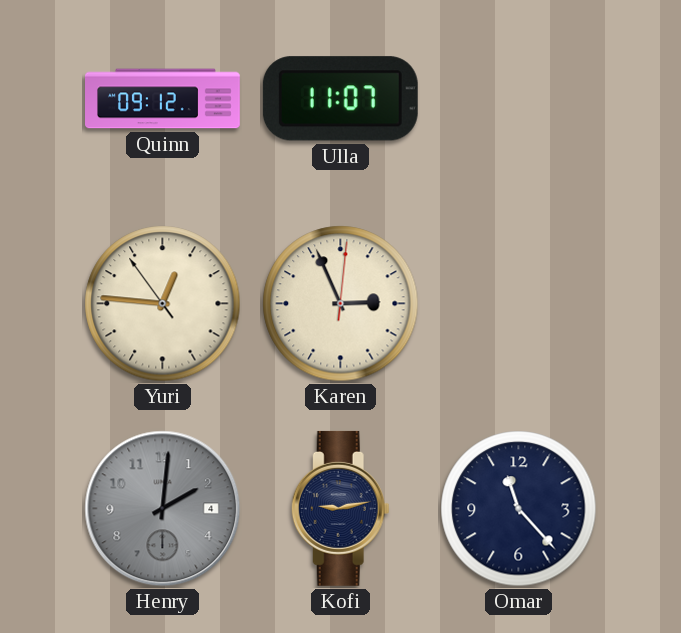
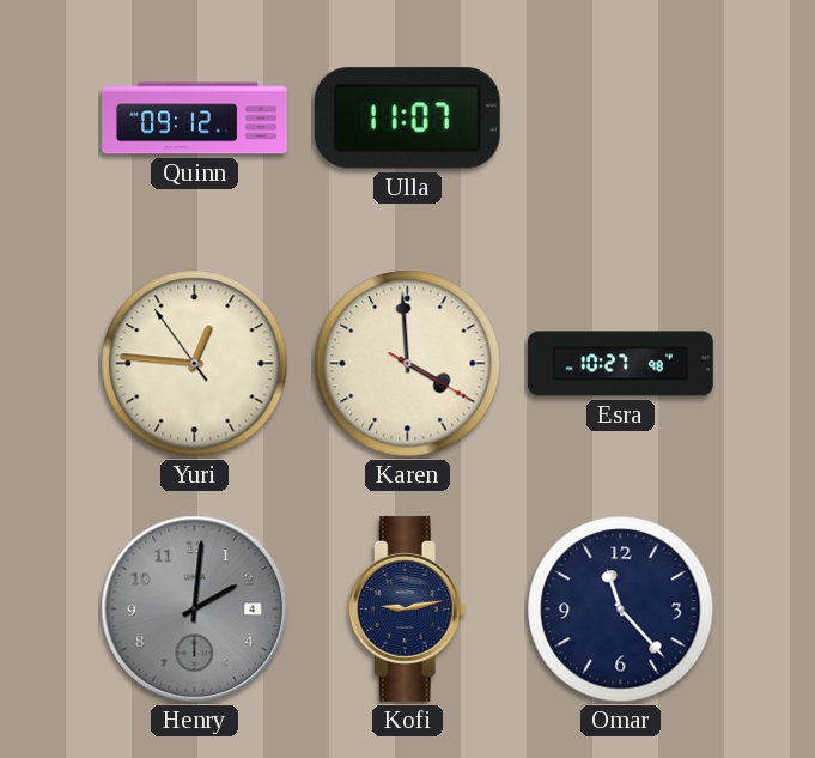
Karen: 2:56 -> 3:59 (408, 364)
Esra: none -> 10:27 (620, 364)
